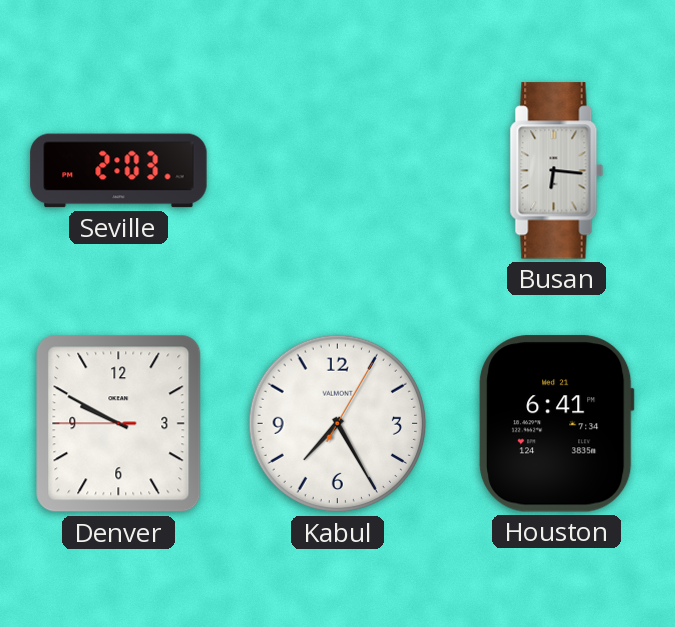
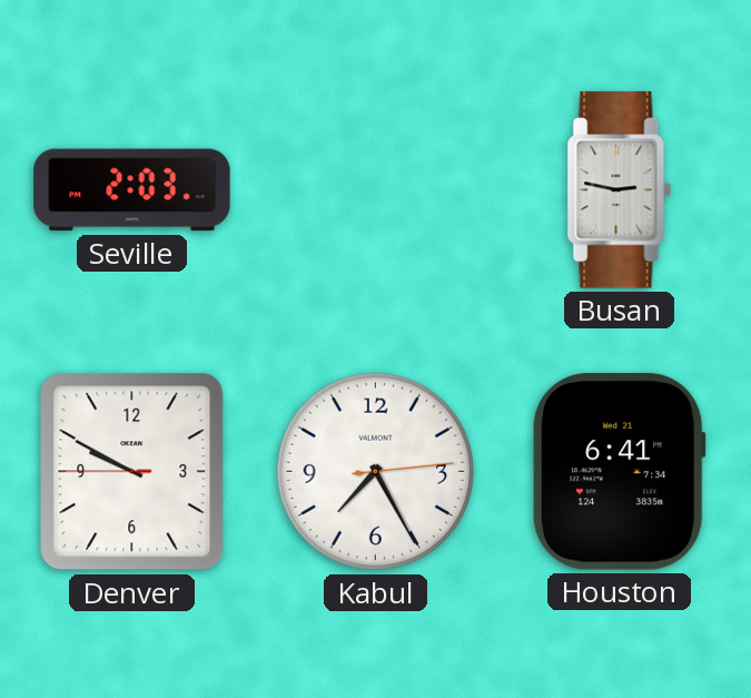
Busan: 6:16 -> 2:47 (620, 190)
Kabul: 7:25:05 -> 7:25:14 (376, 472)
